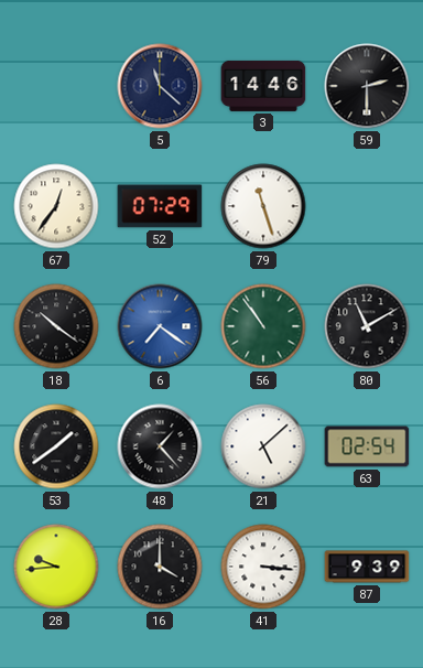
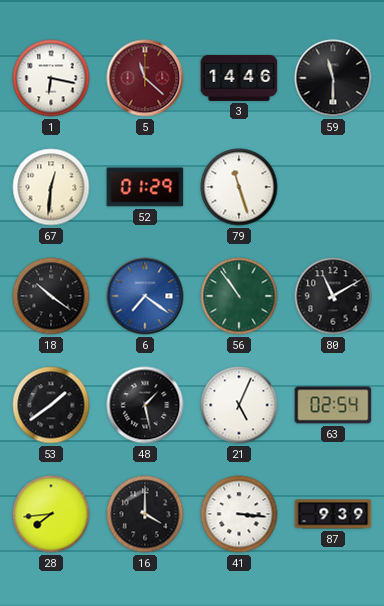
1: none -> 6:17 (51, 78)
5 dial: navy -> burgundy (145, 78)
59: 2:30 -> 11:30 (333, 78)
67: 12:36 -> 12:31 (51, 187)
52: 07:29 -> 01:29 (145, 187)
48: 1:23 -> 1:28 (145, 405)
21: 5:08 -> 5:04 (239, 405)
28: 9:44 -> 7:44 (51, 514)
